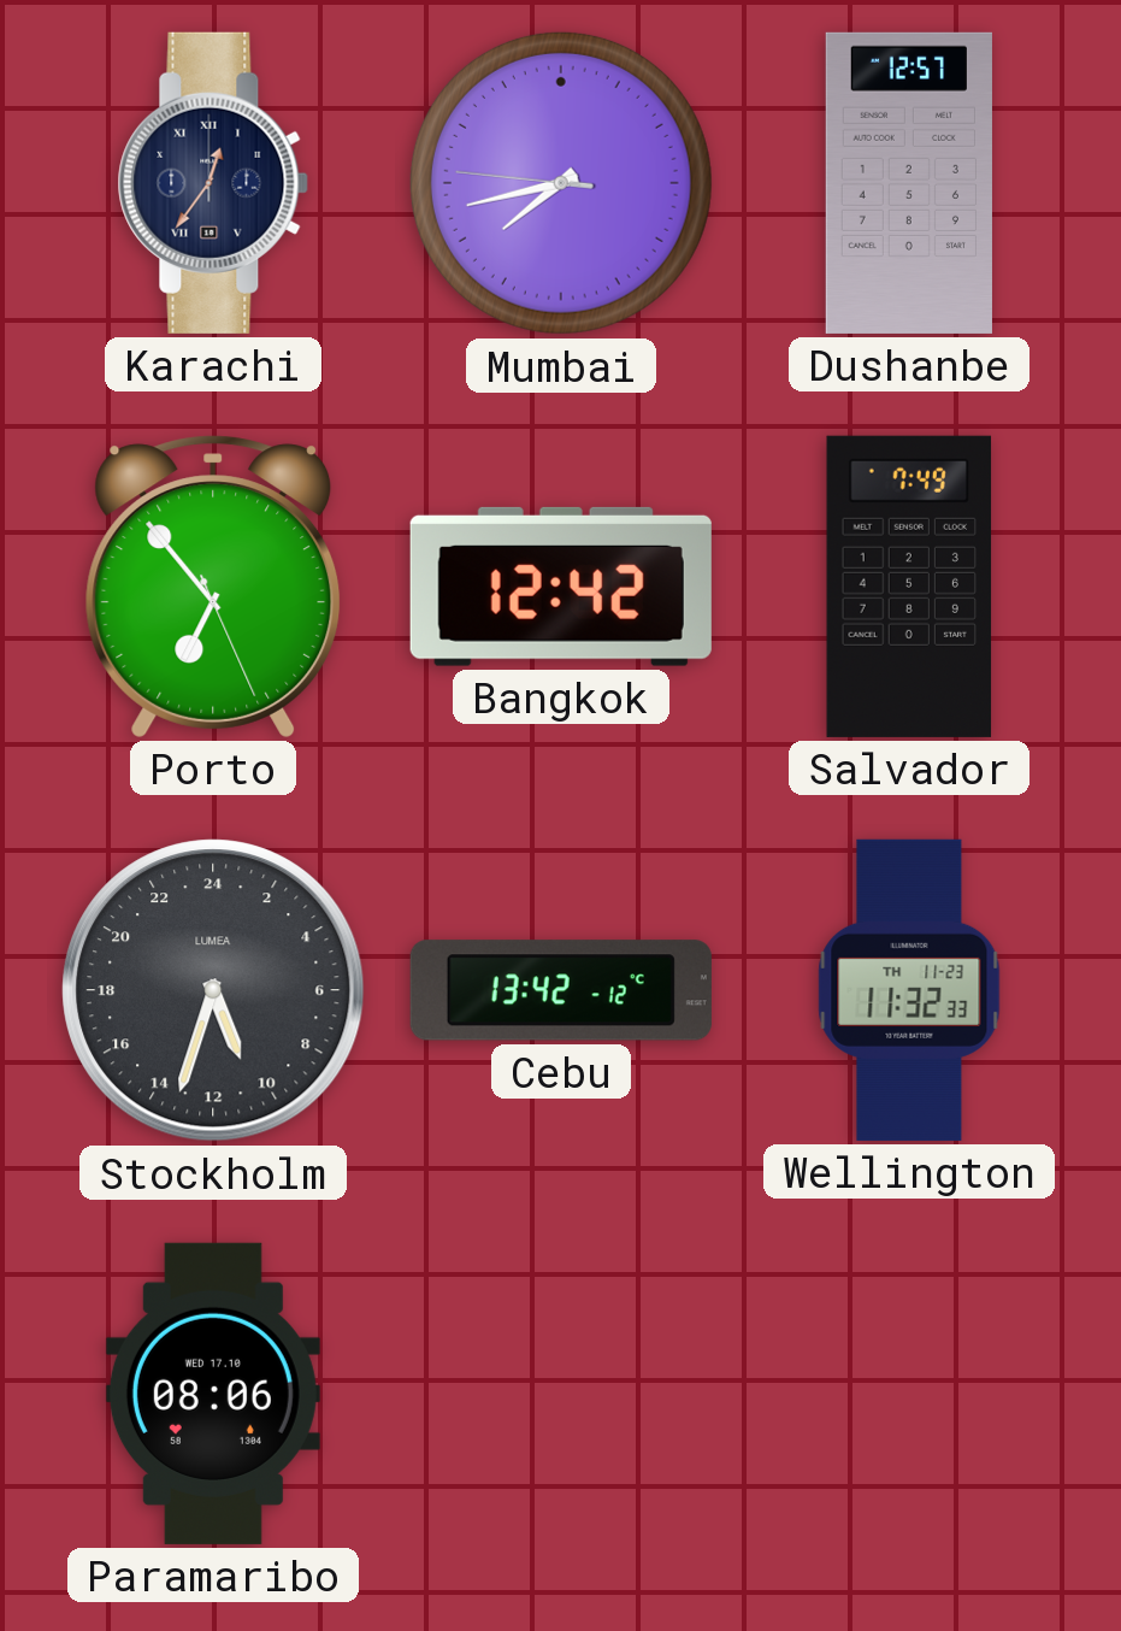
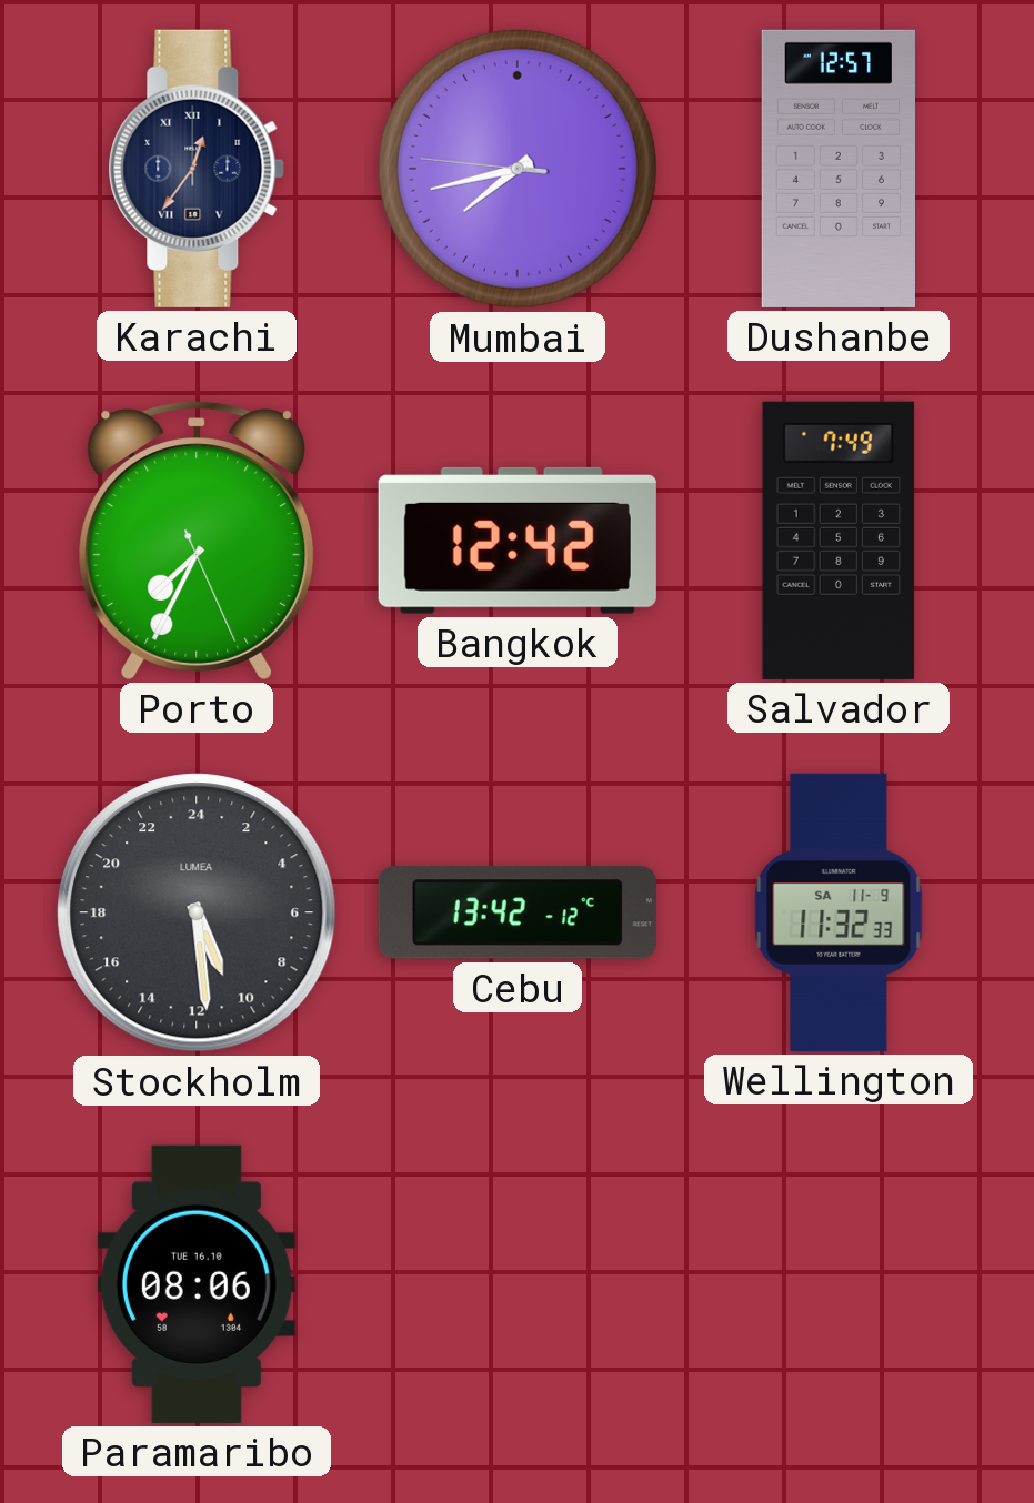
Porto: 6:53 -> 7:34 (197, 541)
Stockholm: 10:33 -> 10:29 (197, 912)
Wellington date: TH 11-23 -> SA 11-9 (839, 912)
Paramaribo date: WED 17.10 -> TUE 16.10 (197, 1284)
